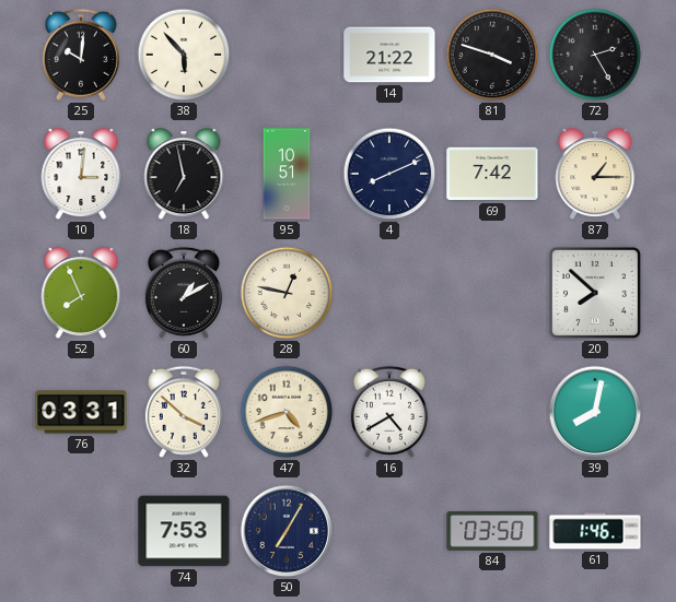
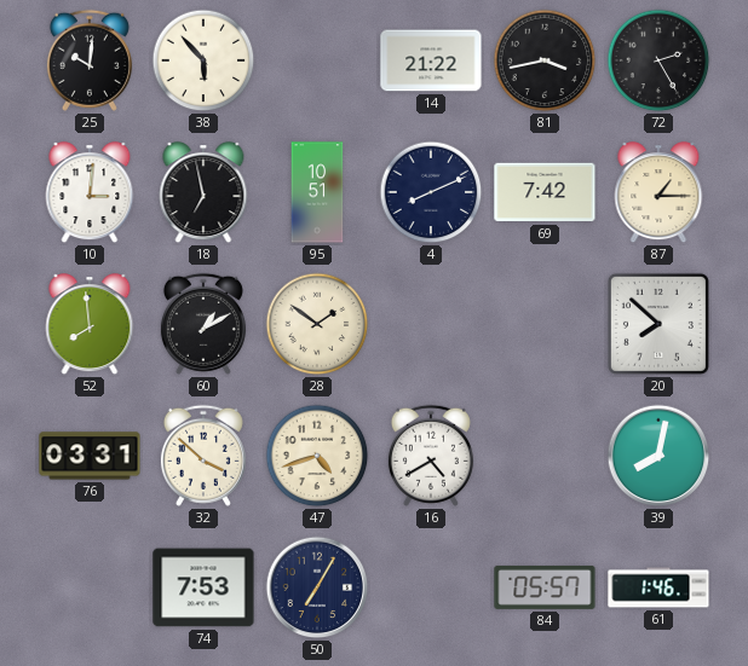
81: 3:48 -> 3:43 (545, 60)
52: 7:56 -> 7:59 (90, 325)
28: 12:47 -> 1:51 (317, 324)
84: 03:50 -> 05:57 (545, 587)
